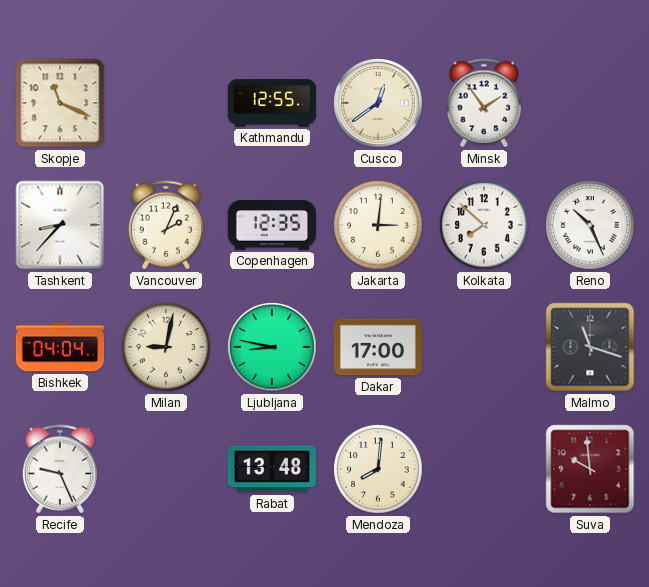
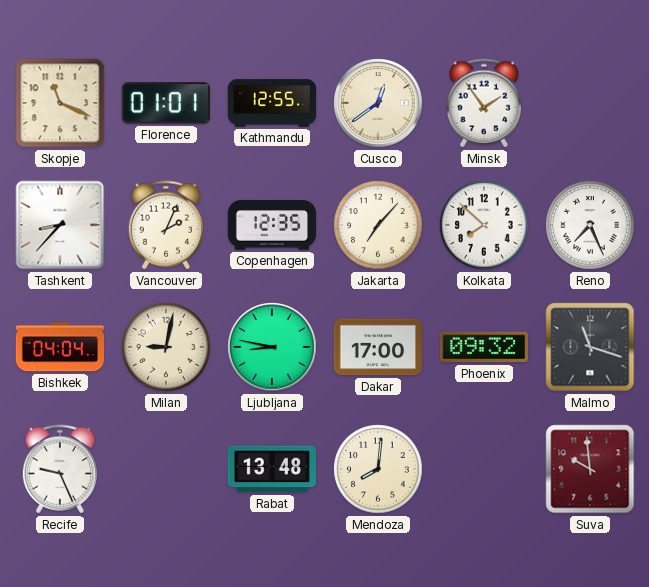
Florence: none -> 01:01 (166, 103)
Jakarta: 3:01 -> 7:07 (378, 225)
Reno: 10:26 -> 7:26 (590, 225)
Phoenix: none -> 09:32 (483, 347)
